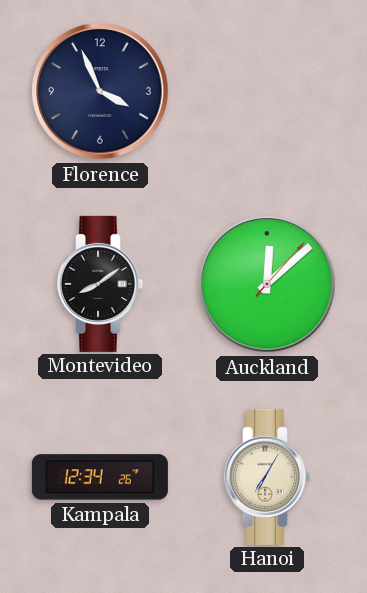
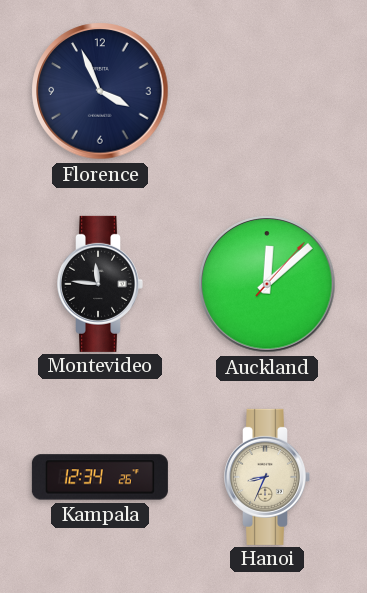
Montevideo: 8:09 -> 11:46 (100, 284)
Hanoi: 7:05 -> 8:34 (267, 477)
